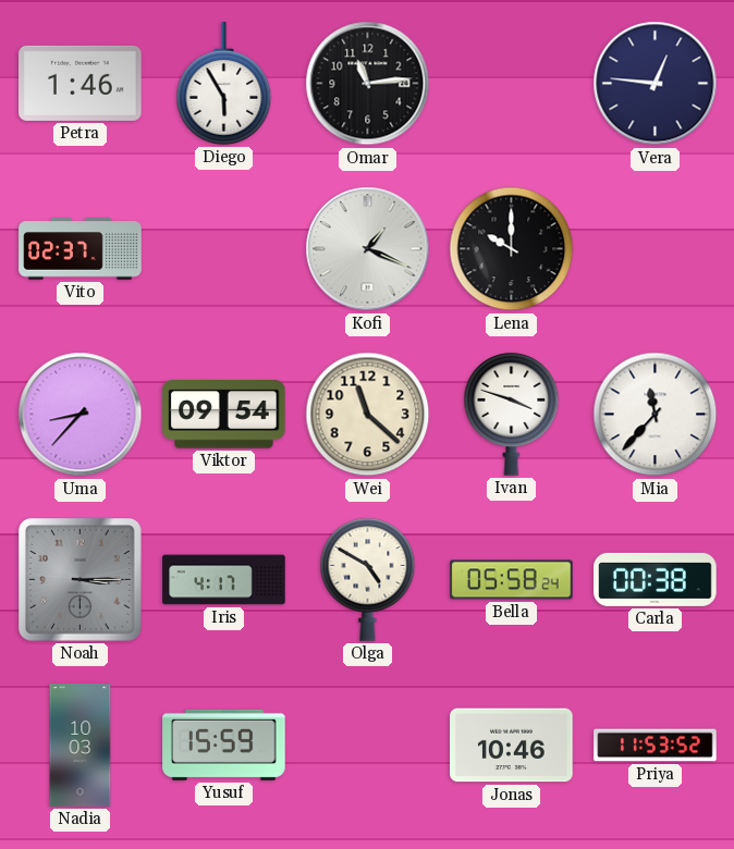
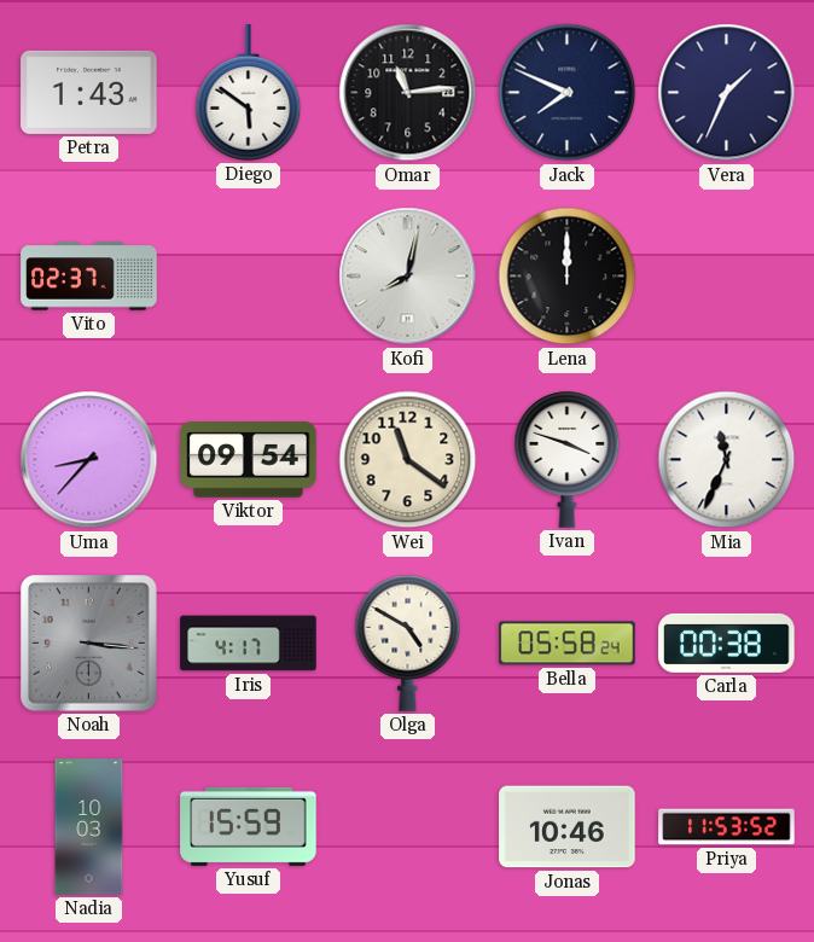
Petra: 1:46 -> 1:43 (89, 92)
Diego: 5:55 -> 5:51 (249, 93)
Jack: none -> 7:49 (568, 93)
Vera: 12:46 -> 1:34 (727, 93)
Kofi: 1:19 -> 8:02 (408, 277)
Lena: 10:00 -> 12:00 (568, 277)
Wei: 11:22 -> 11:21 (408, 460)
Mia: 11:37 -> 11:34 (727, 460)
Noah: 3:15 -> 3:16 (89, 644)
